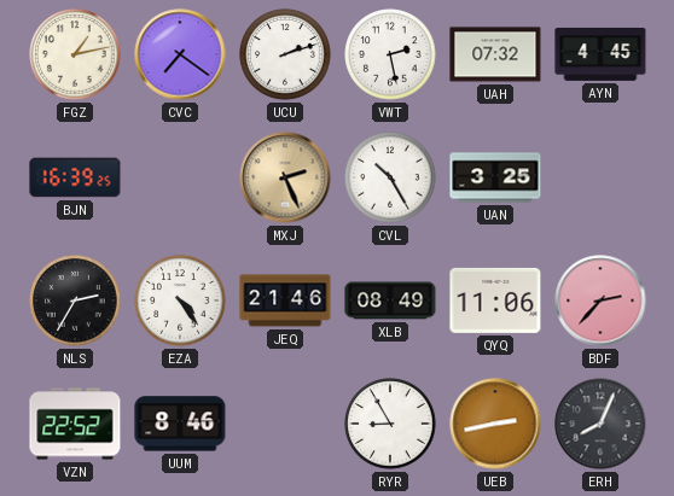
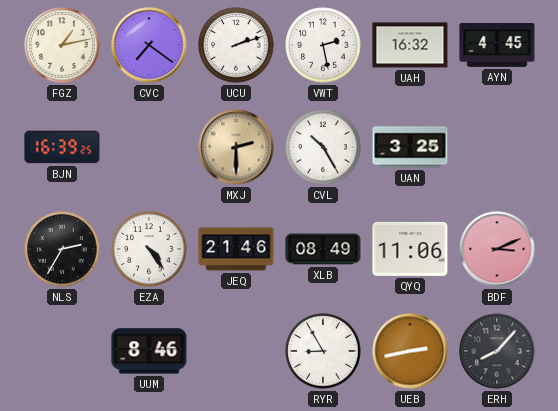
UAH: 07:32 -> 16:32 (410, 45)
MXJ: 2:26 -> 2:30 (236, 147)
BDF: 2:37 -> 3:11 (497, 249)
VZN: 22:52 -> none (75, 424)
ERH: 8:04 -> 8:07 (497, 351)
